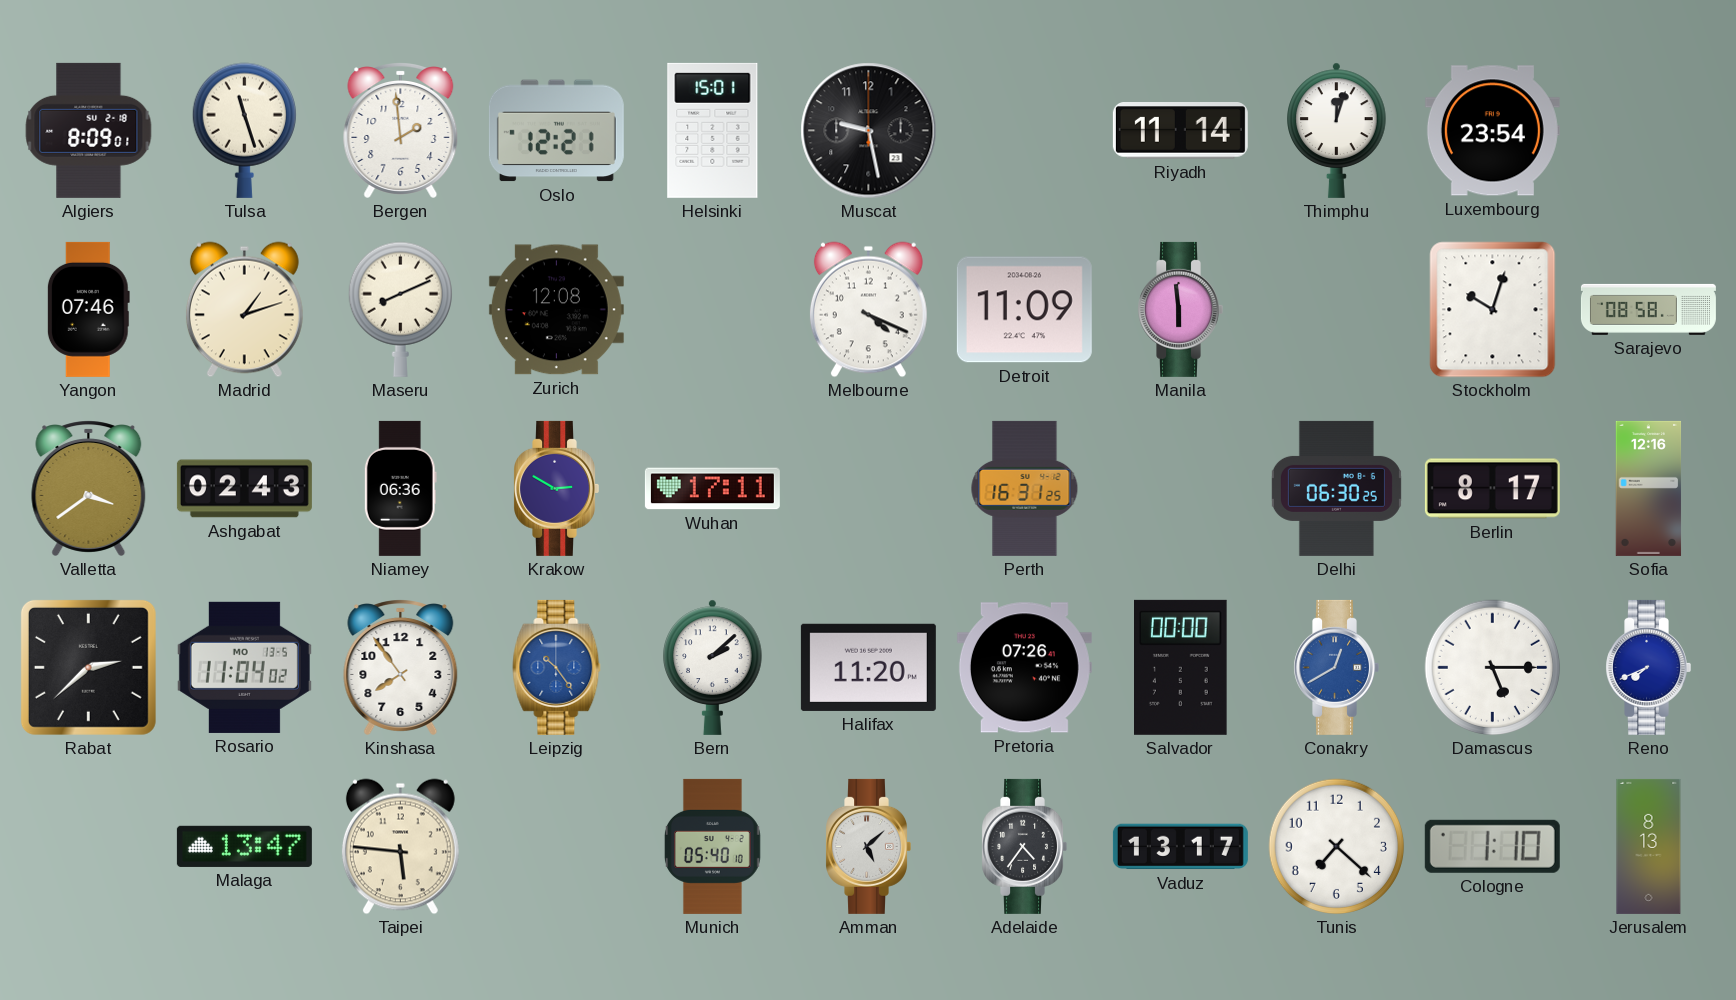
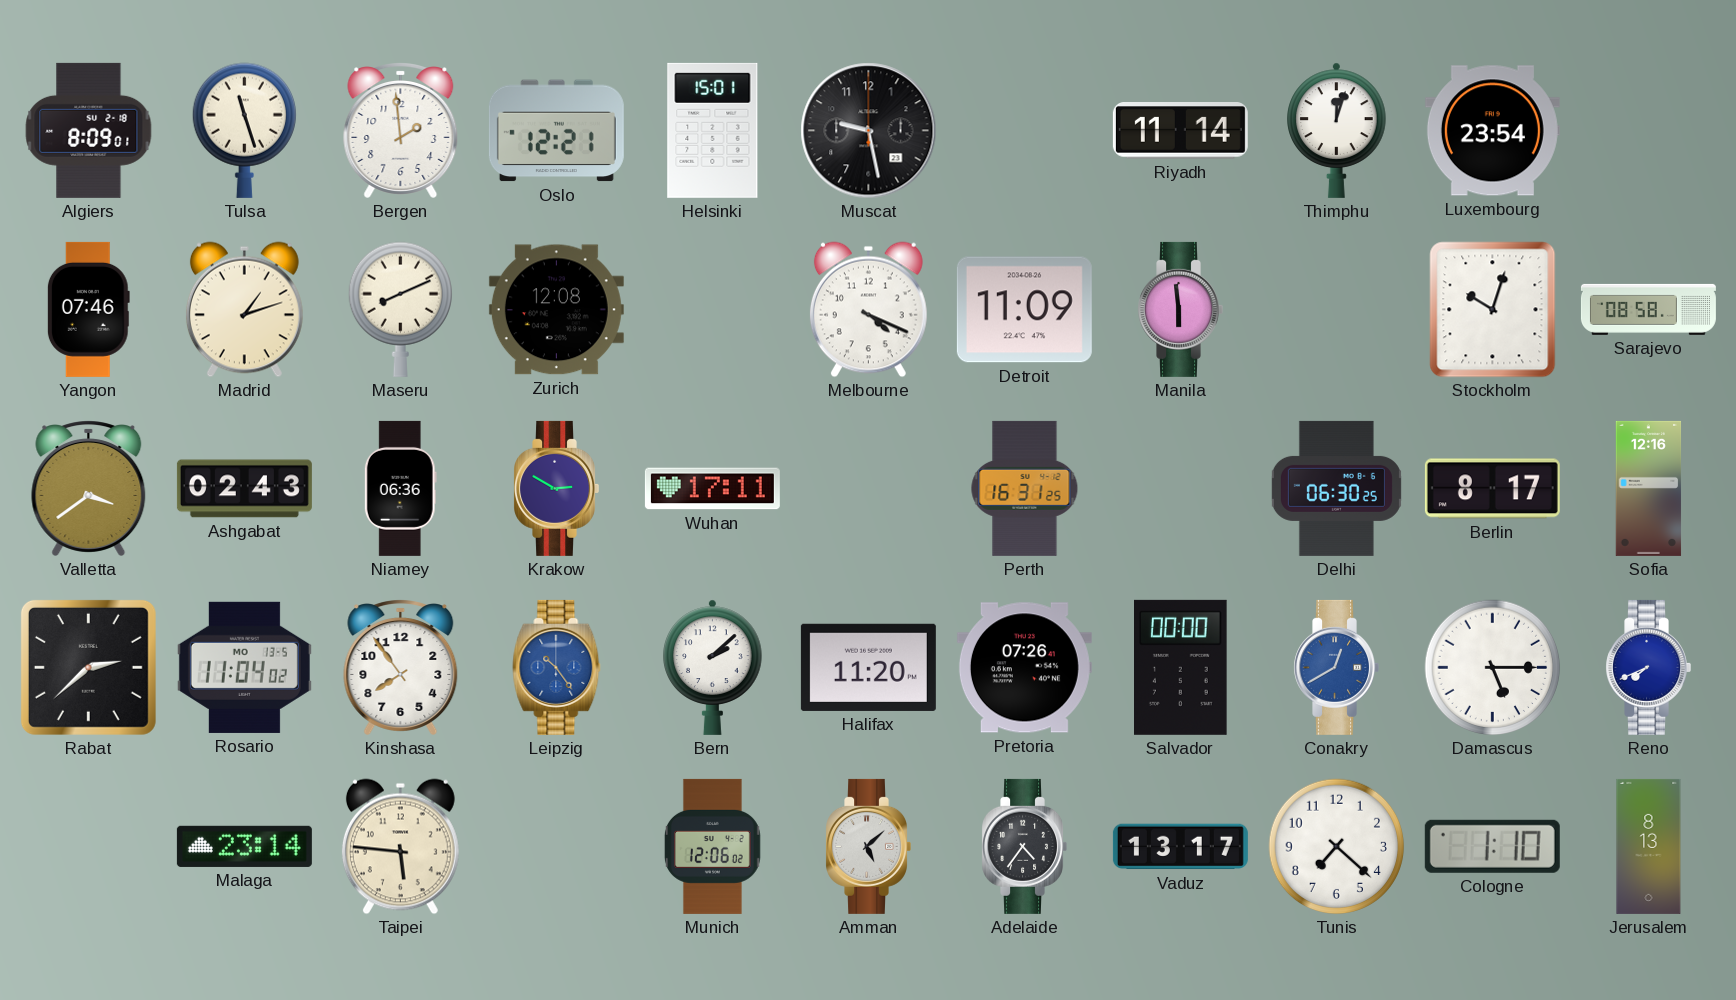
Malaga: 13:47 -> 23:14 (244, 846)
Munich: 05:40 -> 12:06 (712, 846)
